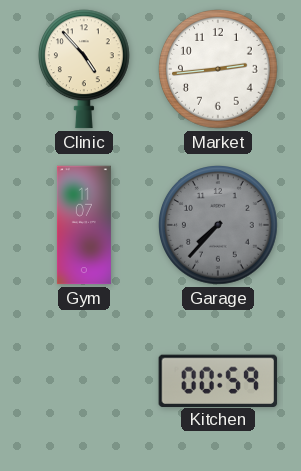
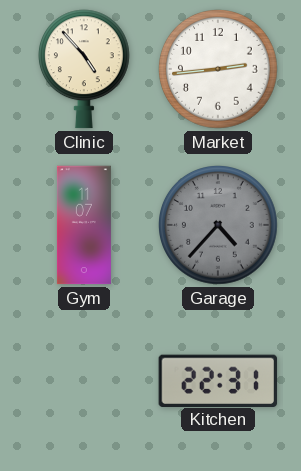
Garage: 7:37 -> 4:37 (219, 226)
Kitchen: 00:59 -> 22:31 (218, 380)
